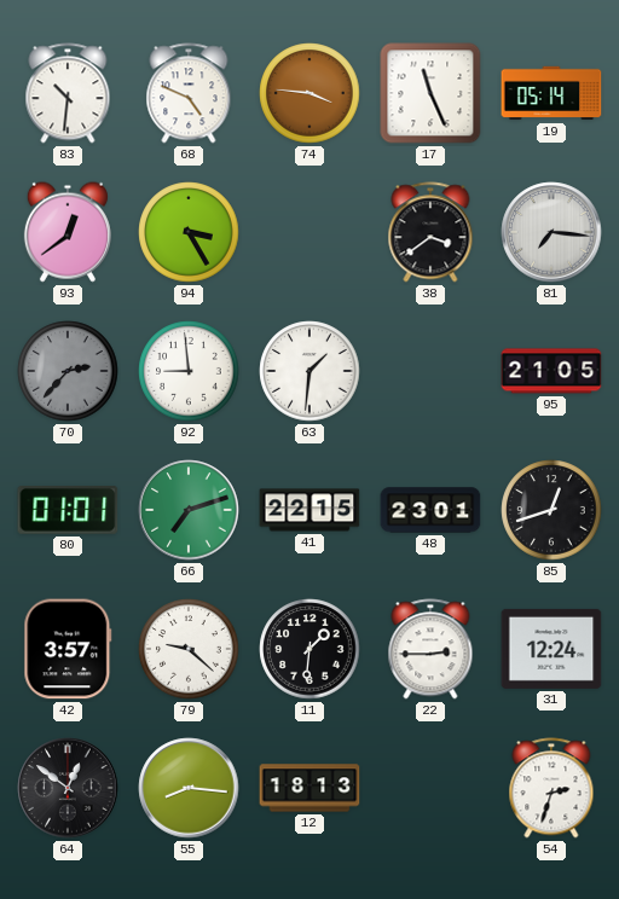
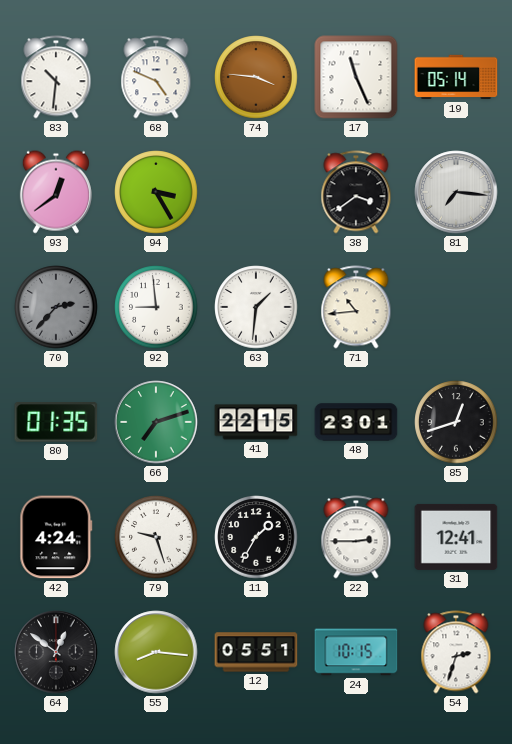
71: none -> 10:44 (356, 307)
95: 21:05 -> none (551, 371)
80: 01:01 -> 01:35 (56, 423)
42: 3:57 -> 4:24 (56, 537)
79: 9:22 -> 9:27 (156, 537)
11: 1:31 -> 1:35 (256, 537)
31: 12:24 -> 12:41 (456, 537)
12: 18:13 -> 05:51 (256, 652)
24: none -> 10:15 (356, 652)
